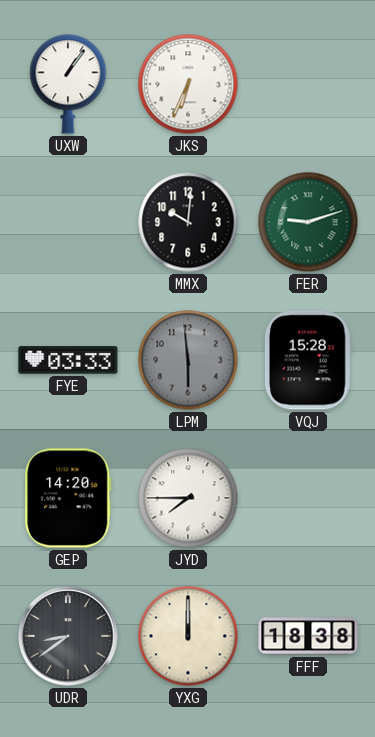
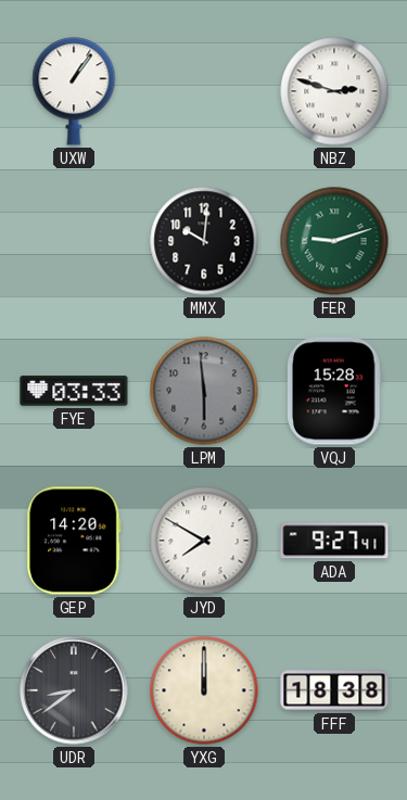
JKS: 6:34 -> none (188, 84)
NBZ: none -> 2:48 (334, 91)
JYD: 7:45 -> 7:50 (204, 541)
ADA: none -> 9:27 (334, 541)
